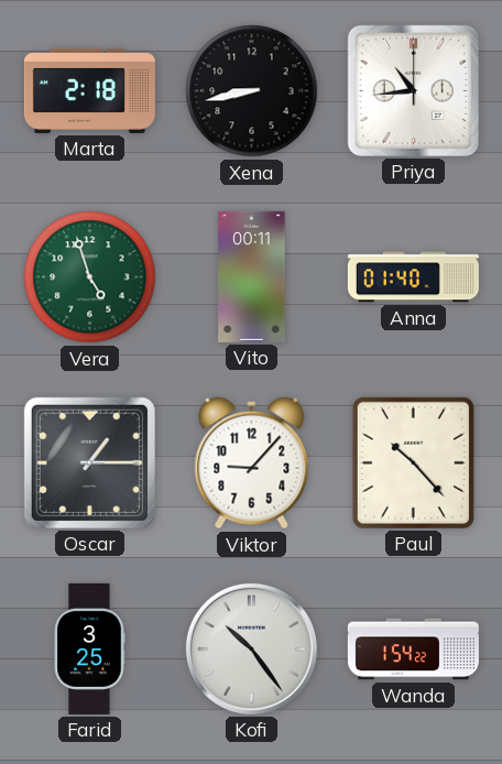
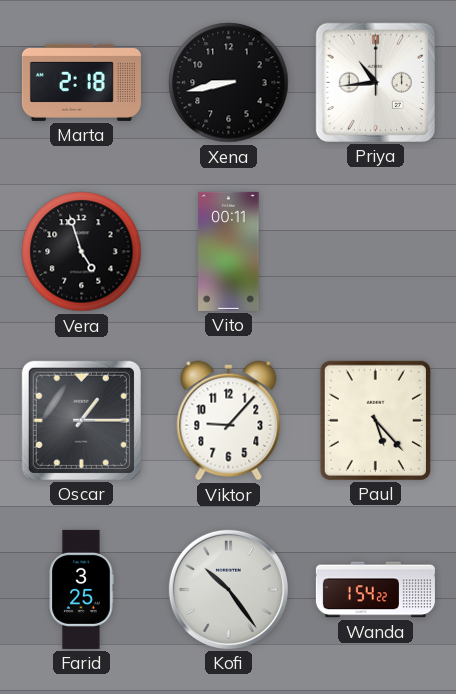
Vera dial: green -> black (82, 252)
Anna: 01:40 -> none (413, 277)
Paul: 10:23 -> 5:23 (375, 420)
